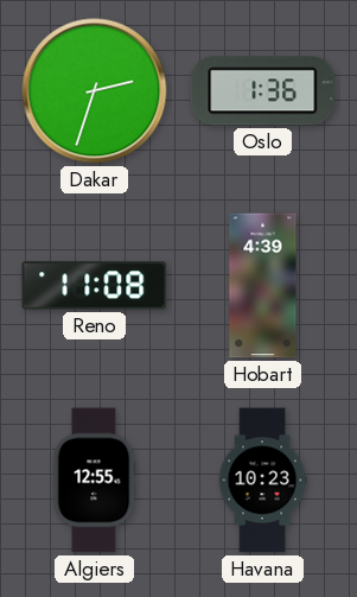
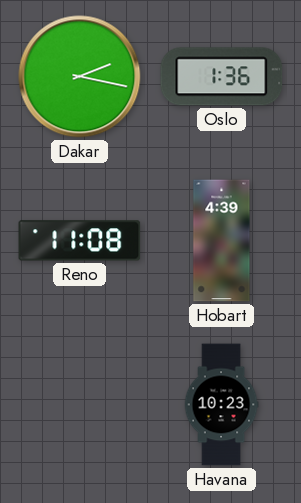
Dakar: 2:33 -> 2:17 (80, 77)
Algiers: 12:55 -> none (94, 481)
